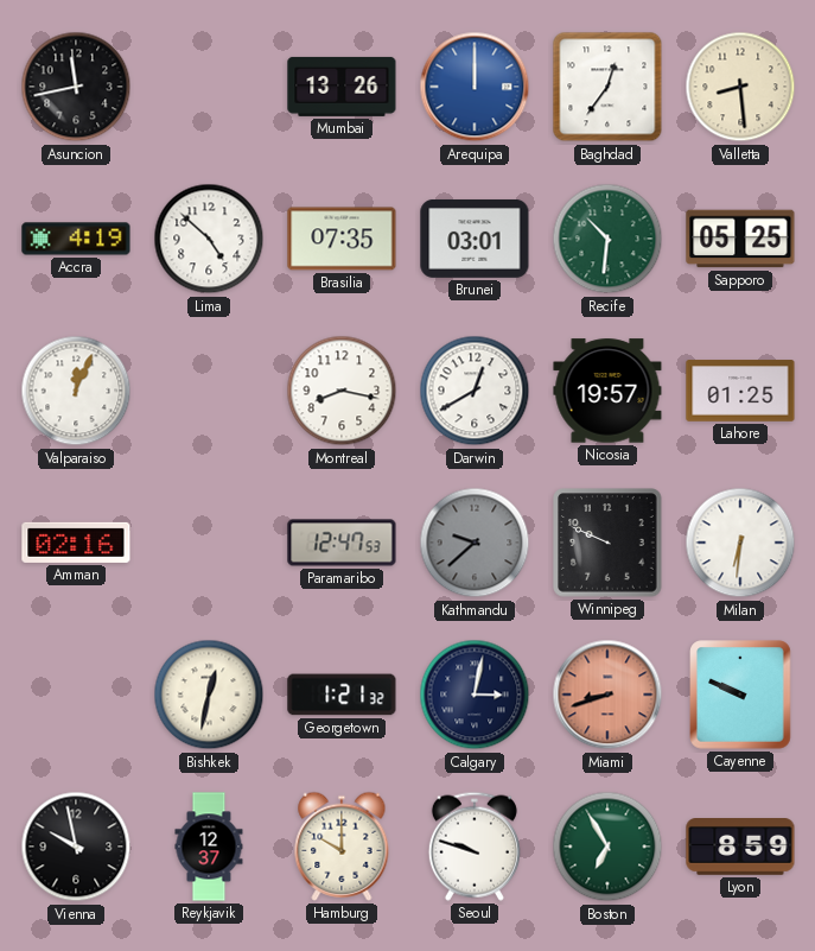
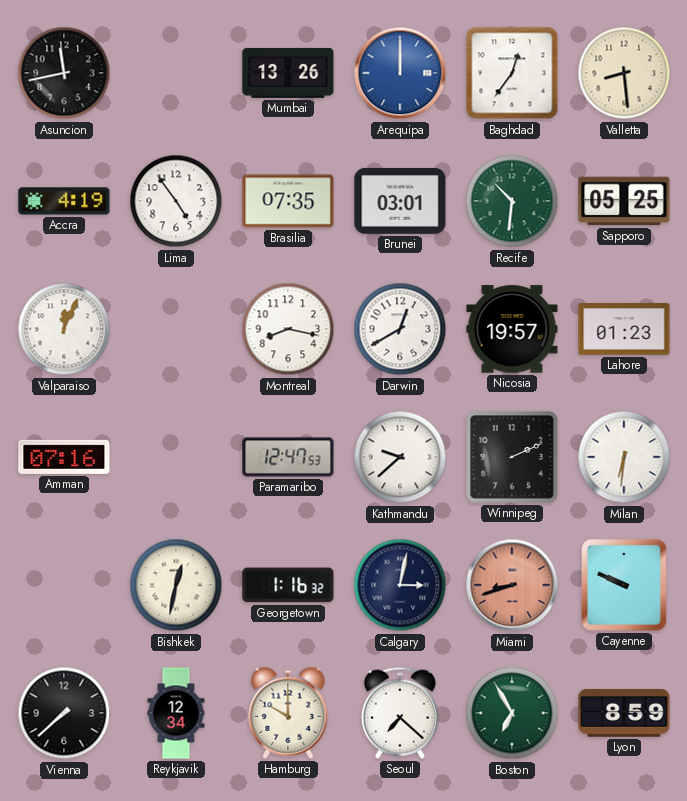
Lima: 4:52 -> 4:54 (176, 201)
Lahore: 01:25 -> 01:23 (624, 329)
Amman: 02:16 -> 07:16 (64, 457)
Kathmandu dial: grey -> white (400, 457)
Winnipeg: 9:49 -> 2:11 (512, 457)
Georgetown: 1:21 -> 1:16 (288, 585)
Vienna: 9:58 -> 7:38 (64, 713)
Reykjavik: 12:37 -> 12:34 (176, 713)
Seoul: 9:48 -> 7:22 (400, 713)
